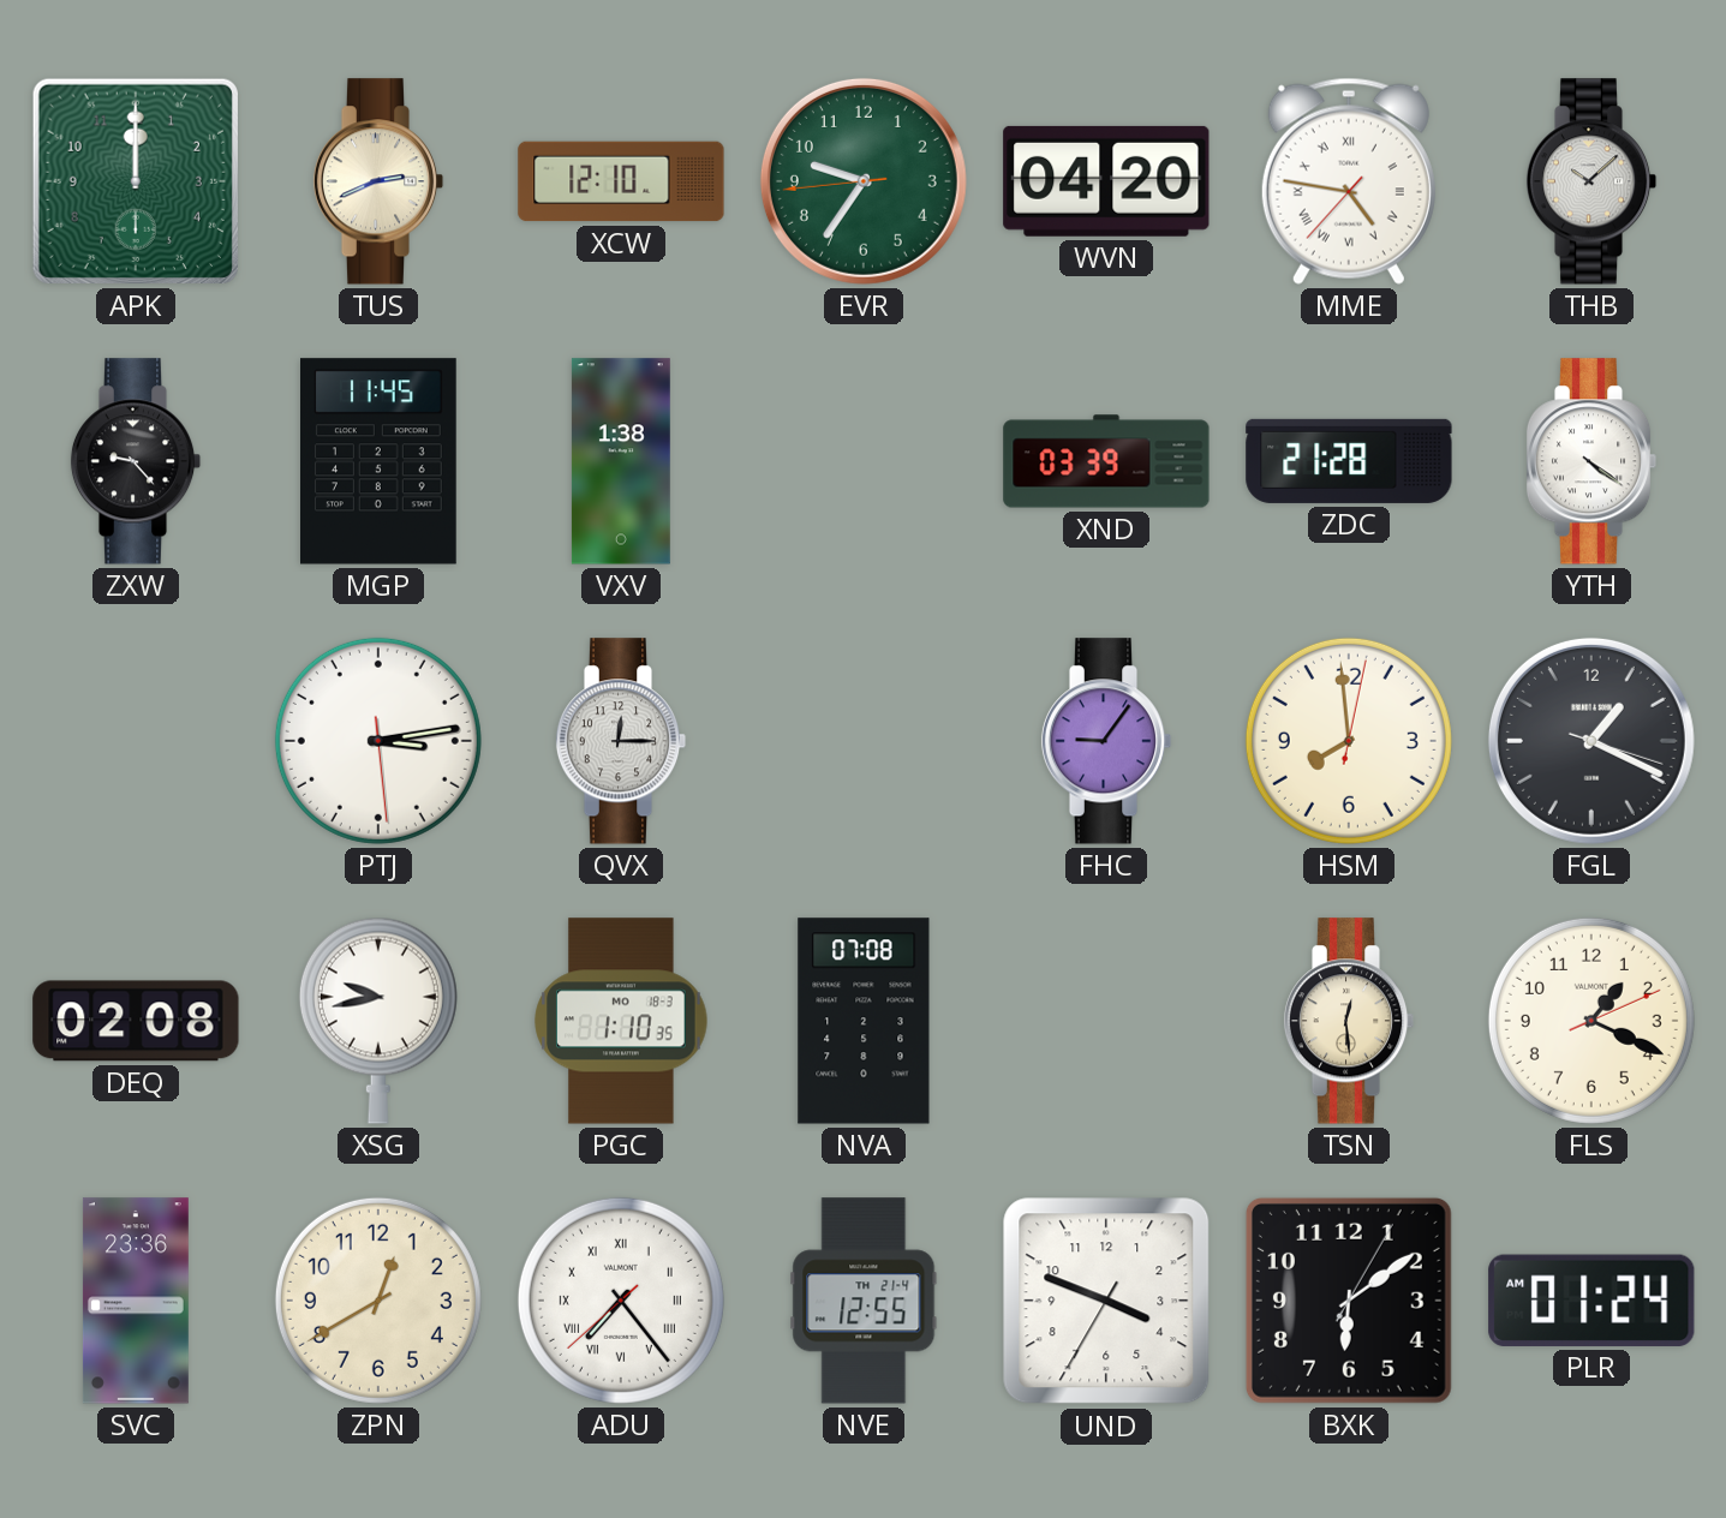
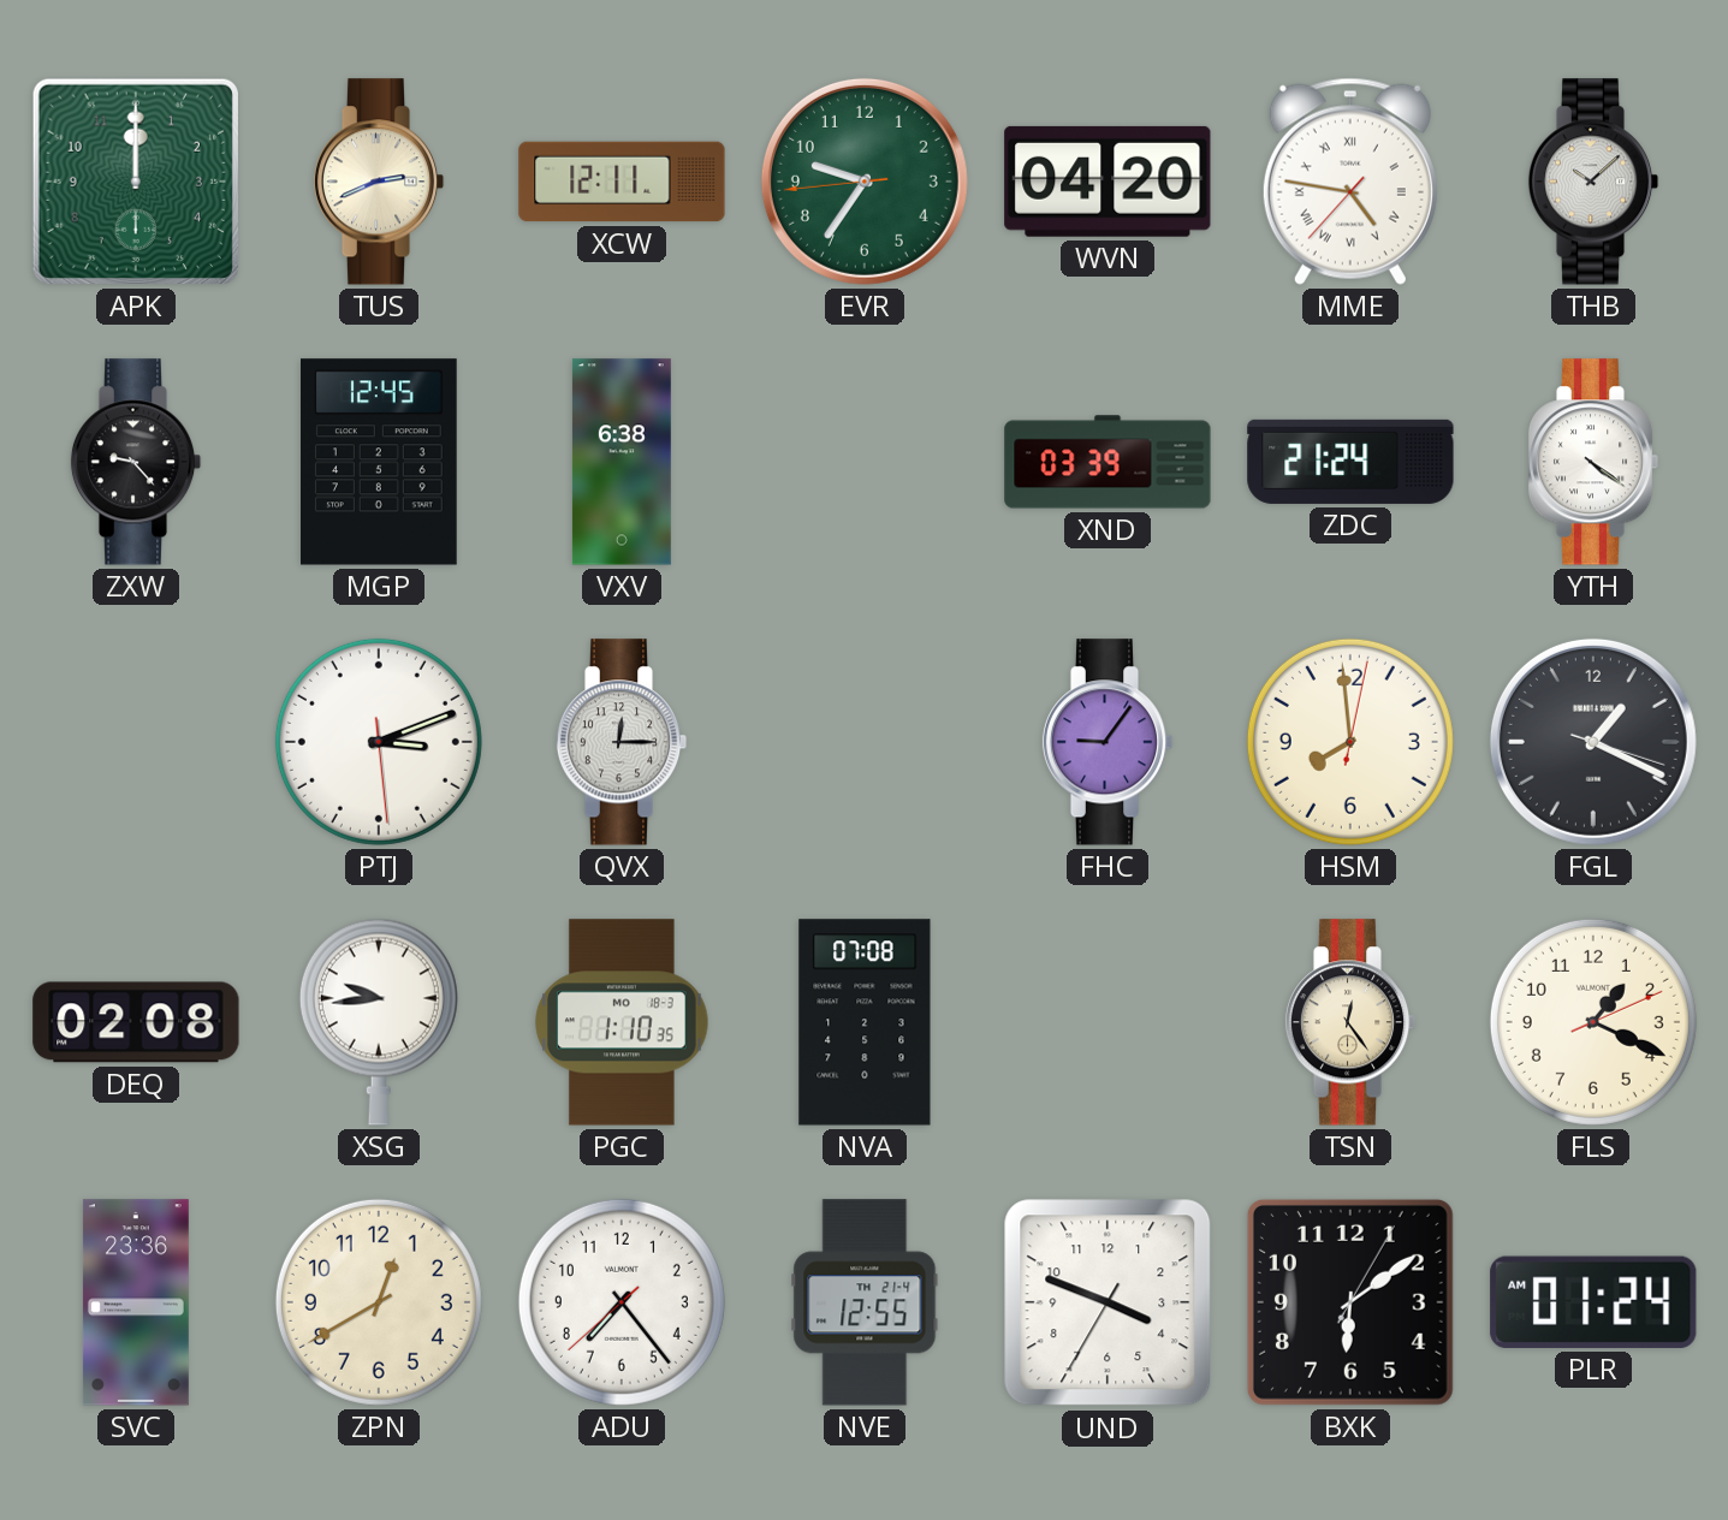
XCW: 12:10 -> 12:11 (622, 182)
MGP: 11:45 -> 12:45 (380, 462)
VXV: 1:38 -> 6:38 (622, 462)
ZDC: 21:28 -> 21:24 (1350, 462)
PTJ: 3:13 -> 3:11 (379, 742)
XSG: 9:43 -> 9:44 (379, 1022)
TSN: 12:29 -> 12:24 (1350, 1022)
ADU numerals: Roman -> Arabic (622, 1302)
